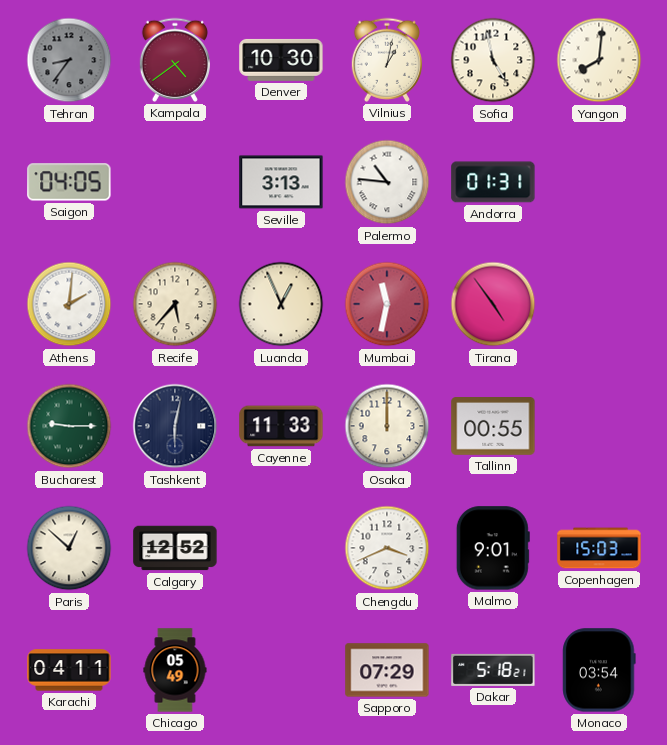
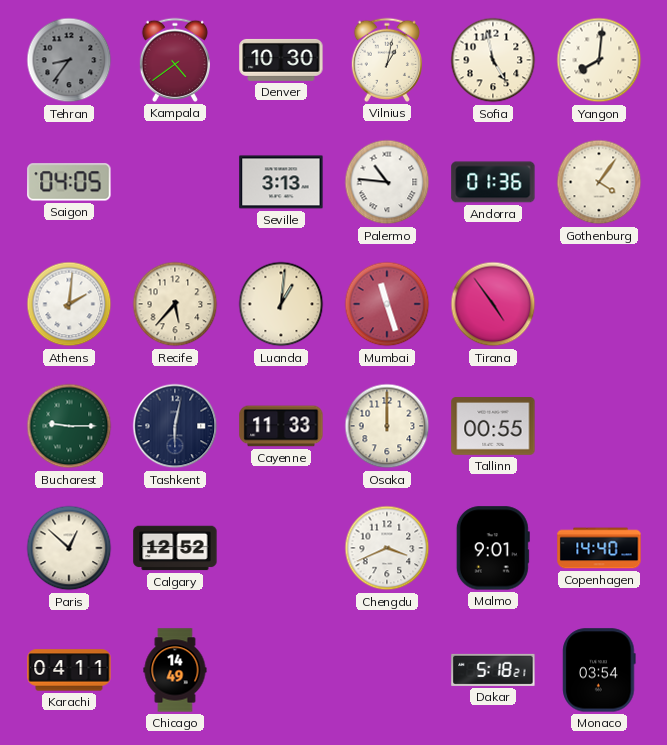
Andorra: 01:31 -> 01:36 (493, 182)
Gothenburg: none -> 4:06 (599, 182)
Luanda: 12:56 -> 1:01 (281, 304)
Mumbai: 11:32 -> 11:27 (387, 304)
Copenhagen: 15:03 -> 14:40 (599, 548)
Chicago: 05:49 -> 14:49 (175, 670)
Sapporo: 07:29 -> none (387, 670)
